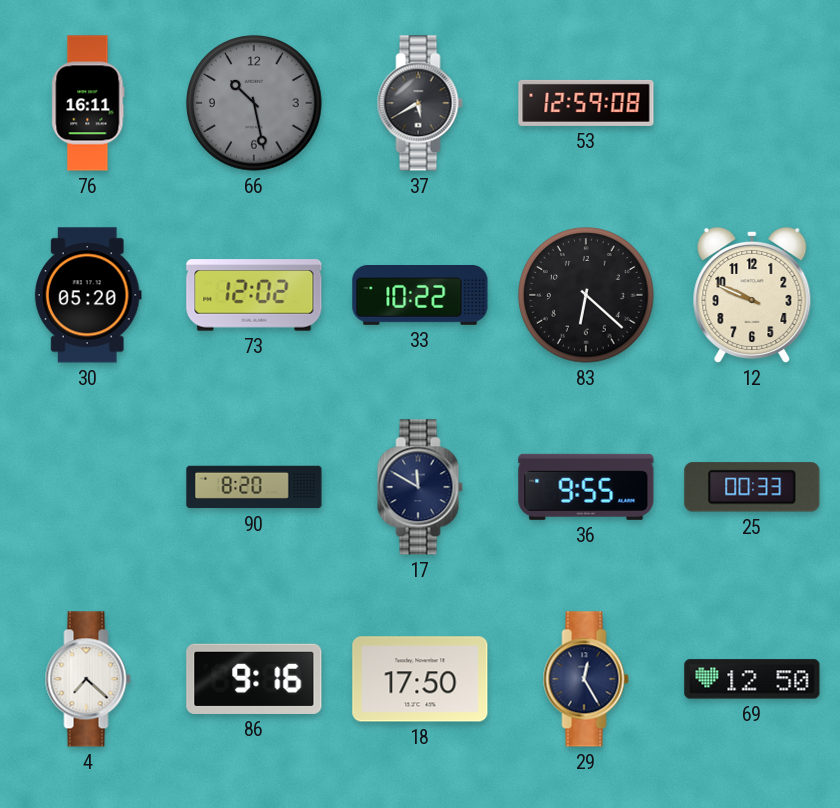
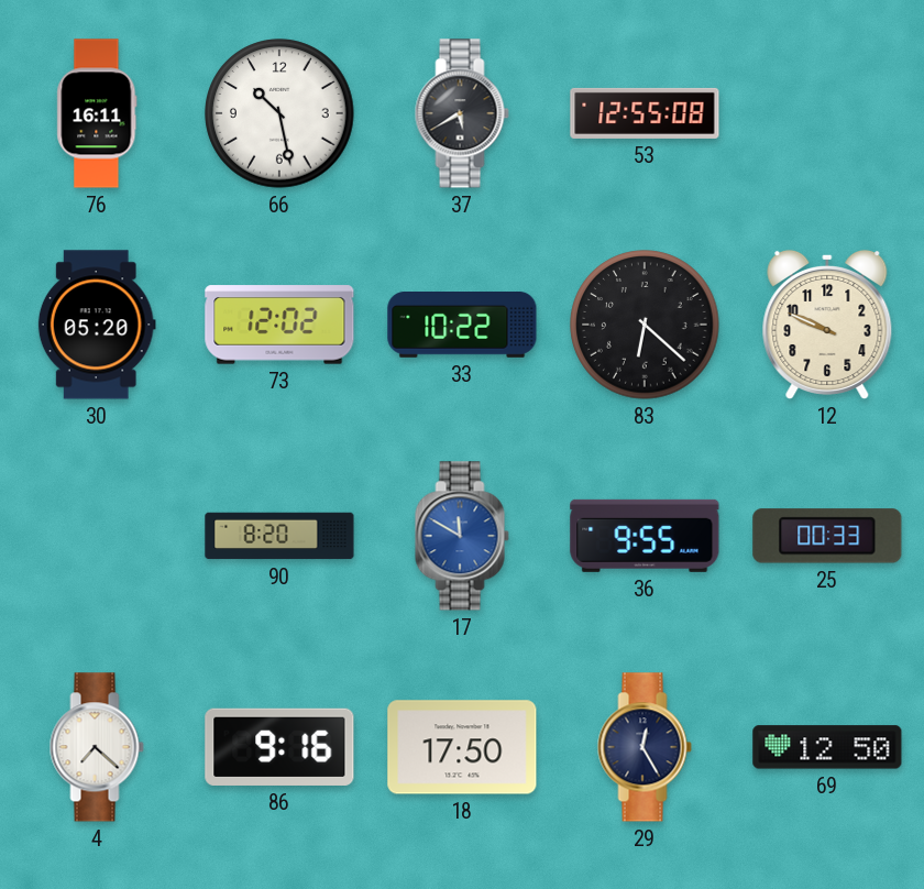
66 dial: grey -> white (279, 113)
53: 12:59 -> 12:55 (645, 113)
17 dial: navy -> blue (462, 536)
